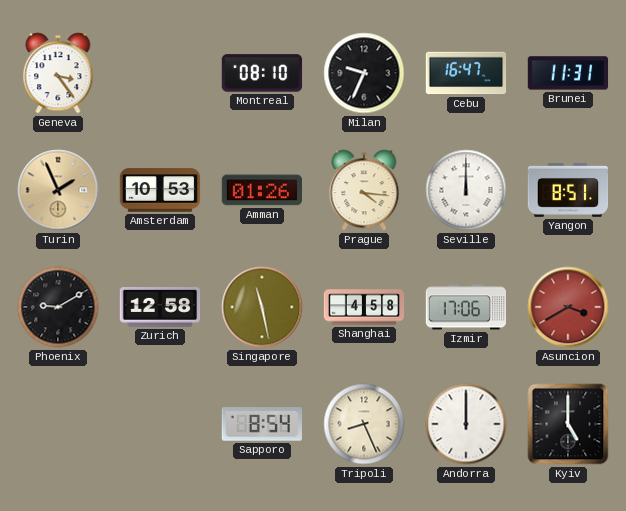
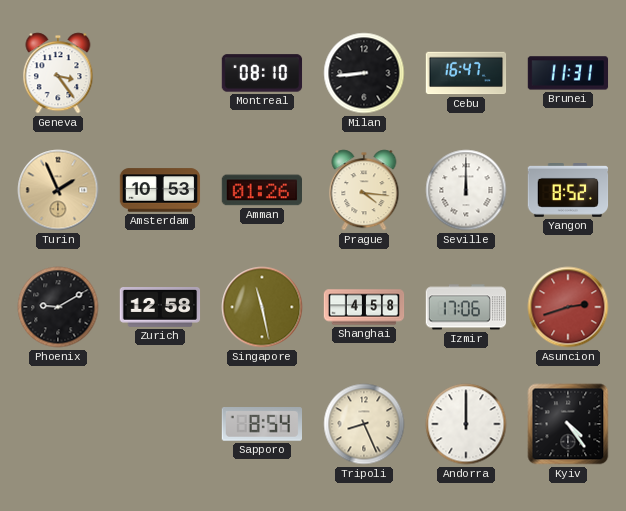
Milan: 9:34 -> 8:44 (364, 73)
Yangon: 8:51 -> 8:52 (568, 191)
Asuncion: 3:40 -> 2:42 (568, 307)
Kyiv: 5:00 -> 4:24 (568, 424)
